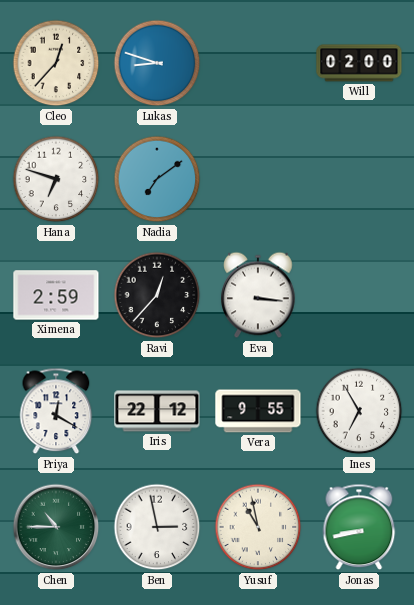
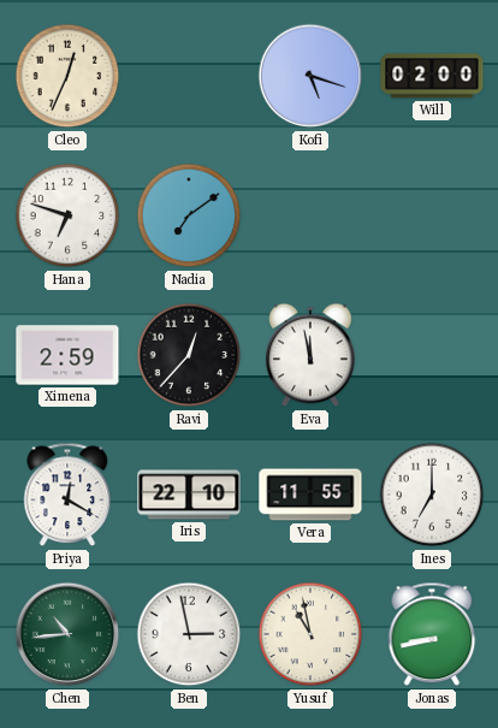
Cleo: 12:37 -> 12:34 (67, 76)
Lukas: 8:48 -> none (157, 63)
Kofi: none -> 5:18 (310, 76)
Eva: 3:16 -> 11:58 (310, 355)
Iris: 22:12 -> 22:10 (189, 495)
Vera: 9:55 -> 11:55 (310, 495)
Ines: 6:55 -> 7:00 (432, 495)
Chen: 10:45 -> 10:44 (67, 634)
